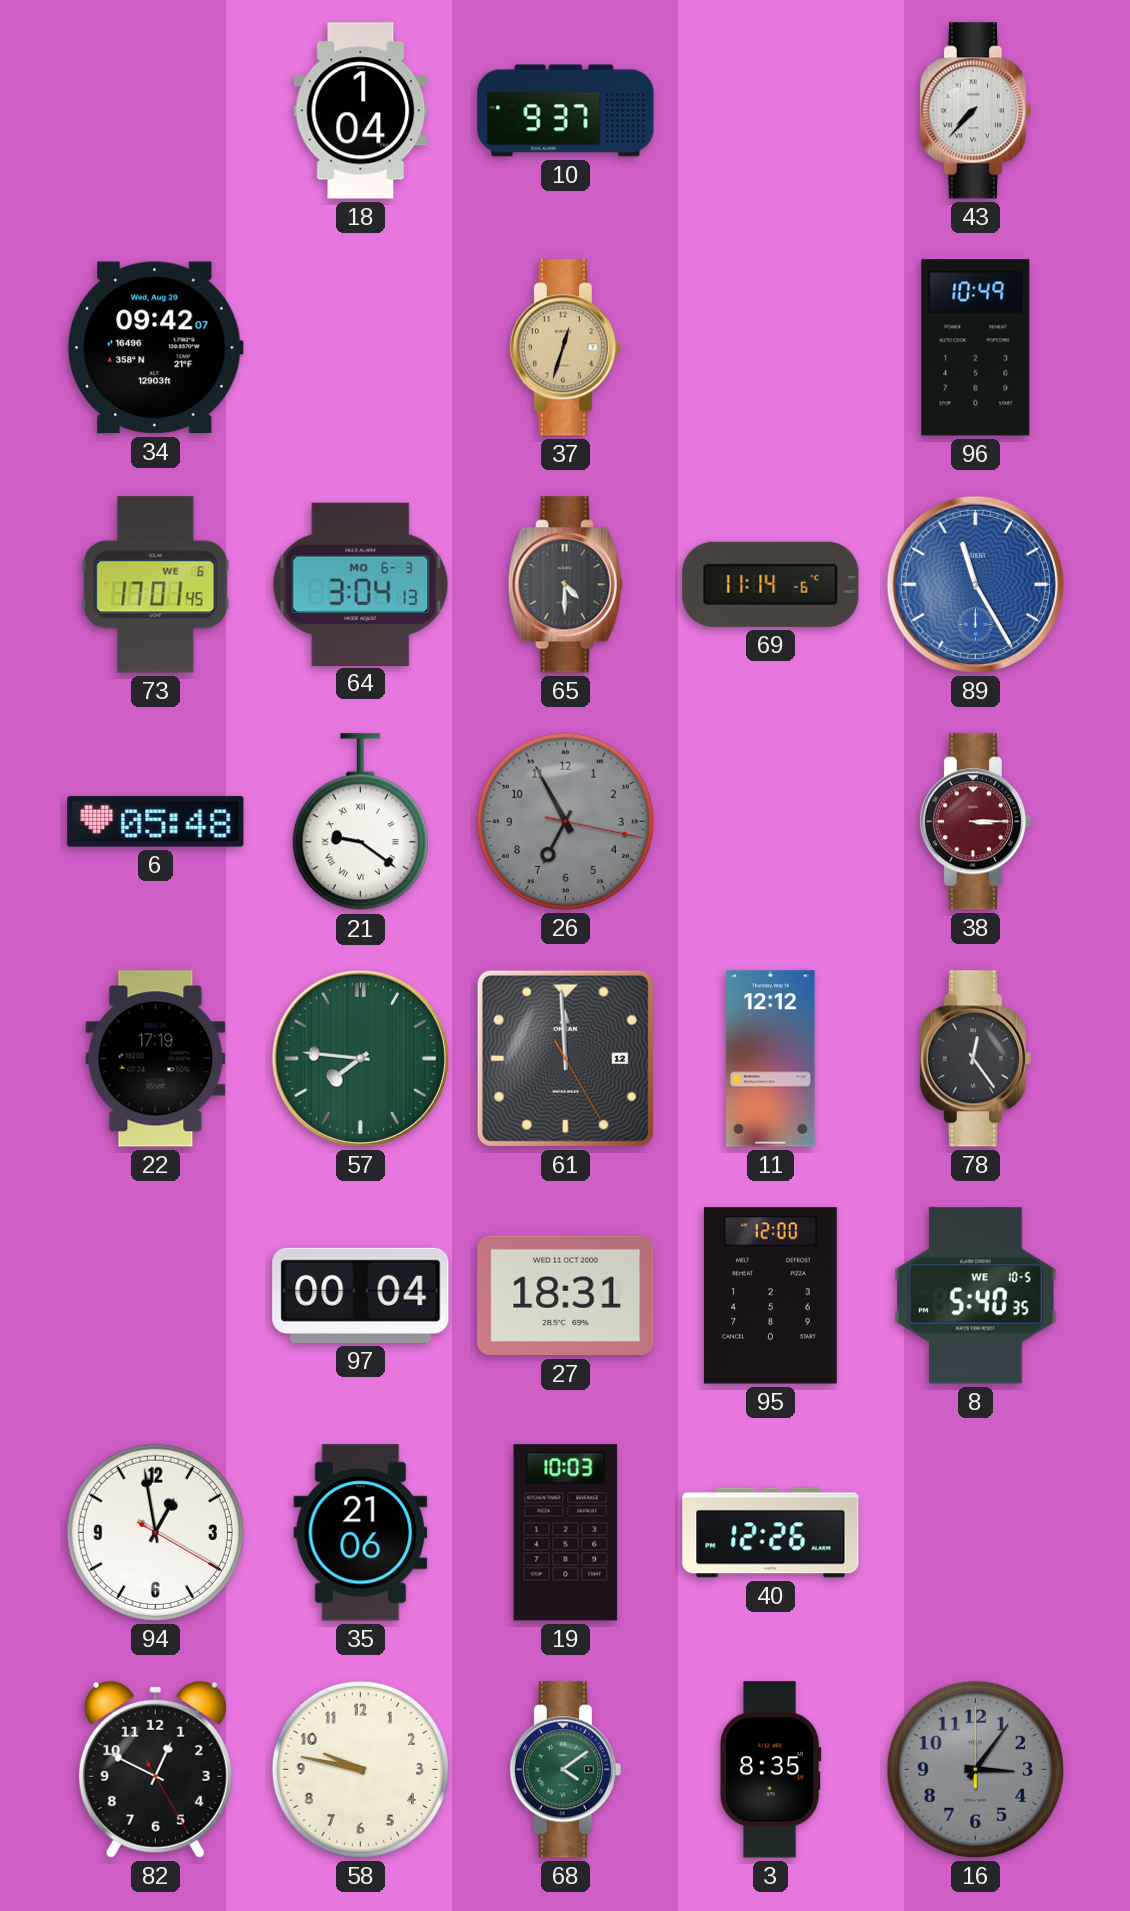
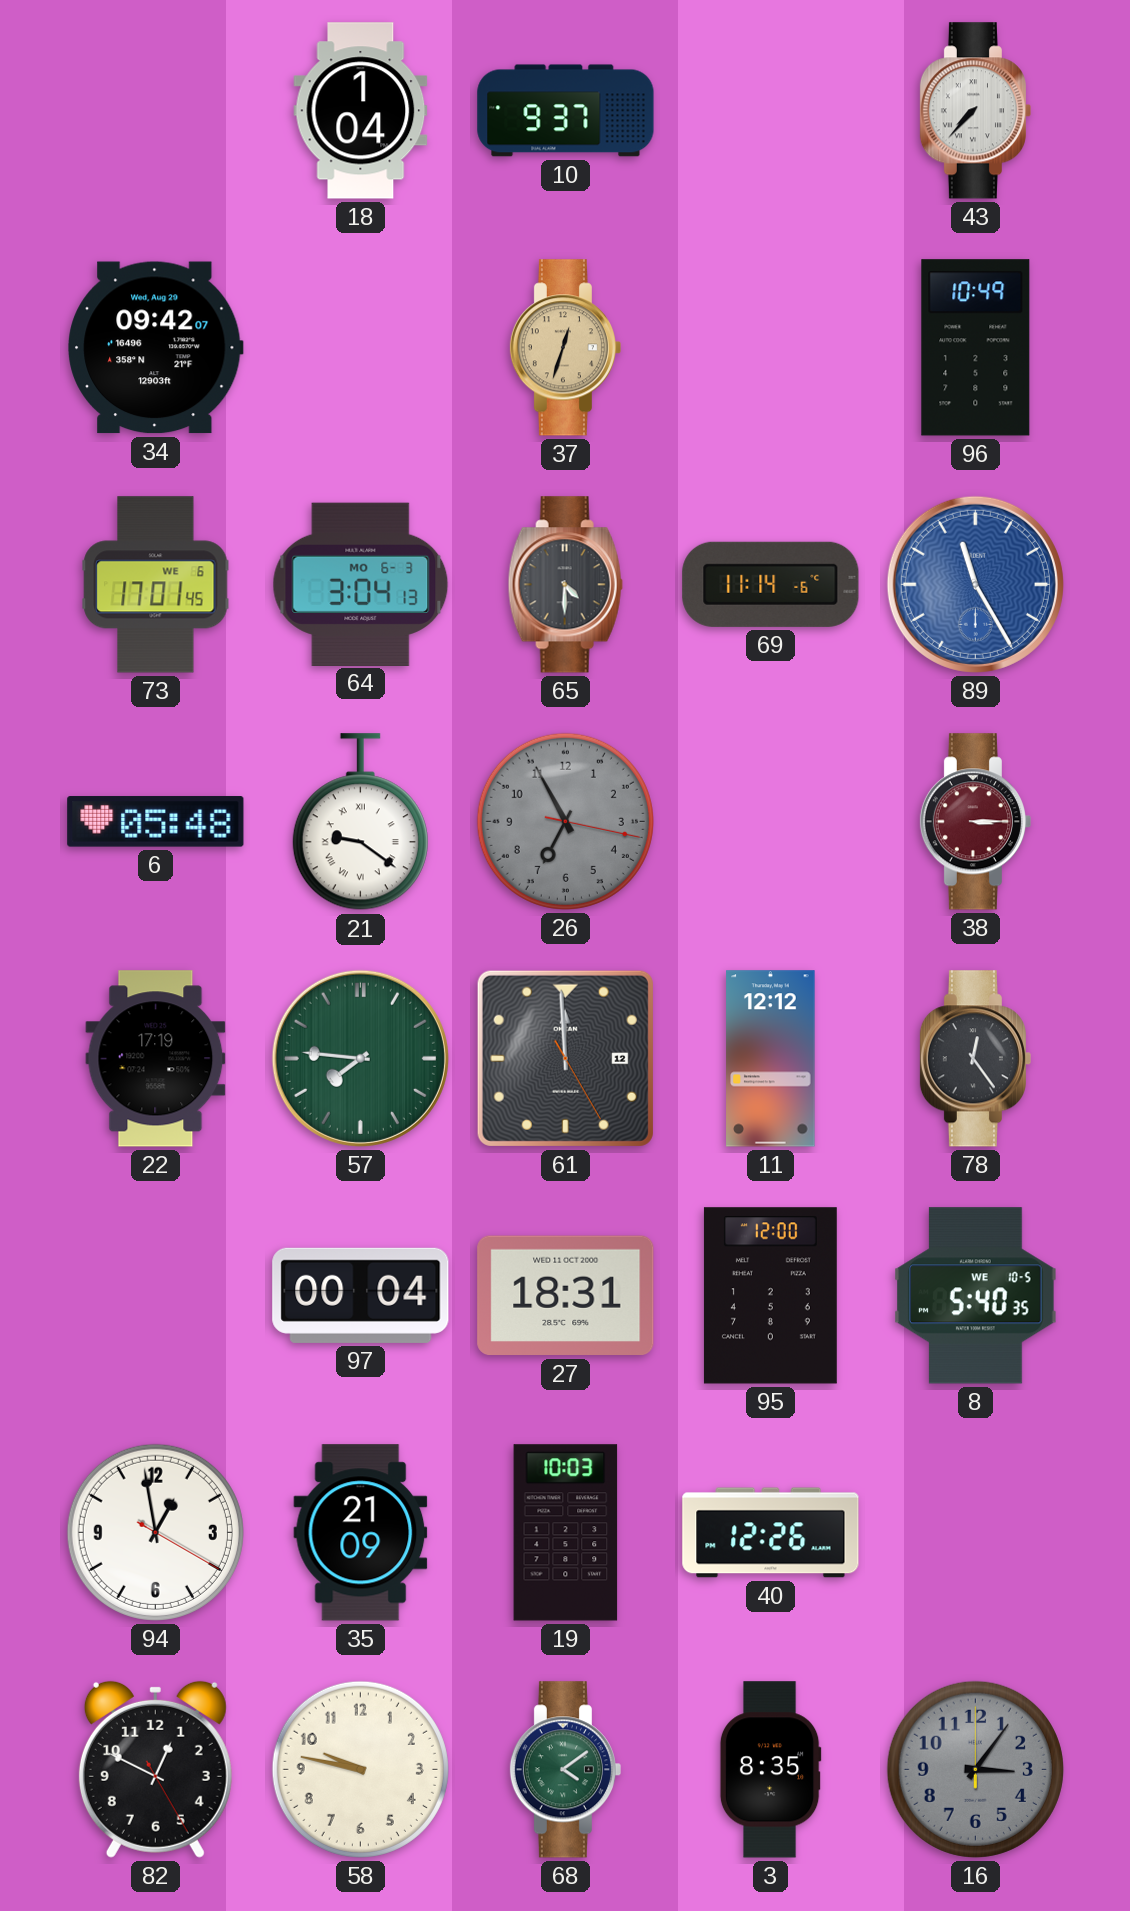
35: 21:06 -> 21:09 (361, 1533)
